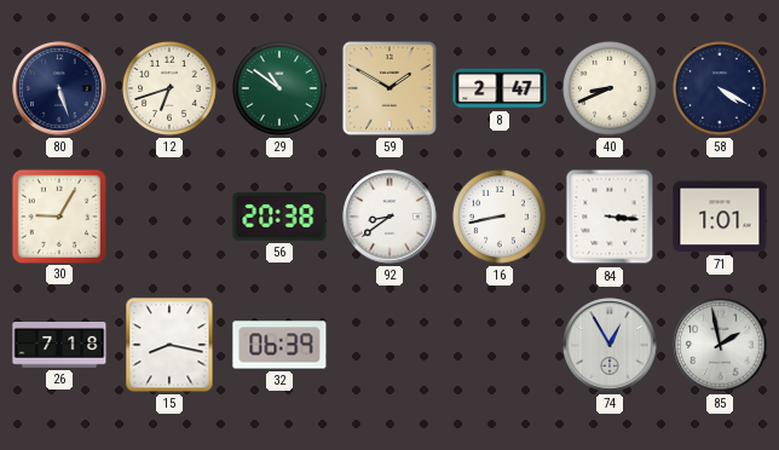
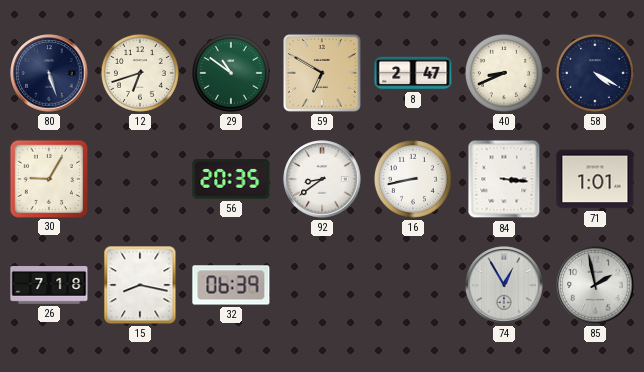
59: 1:50 -> 6:50 (322, 73)
56: 20:38 -> 20:35 (231, 179)
